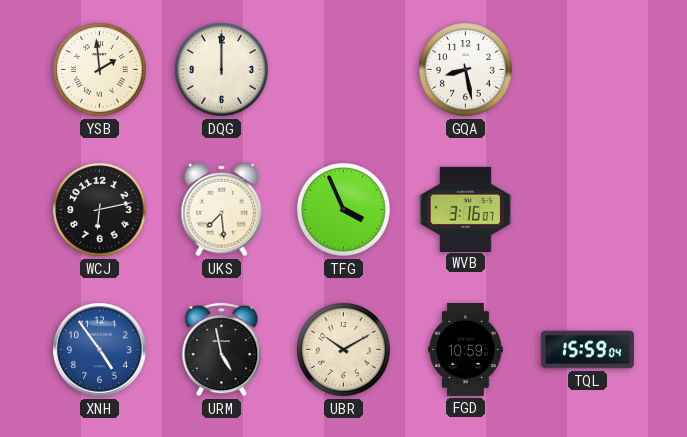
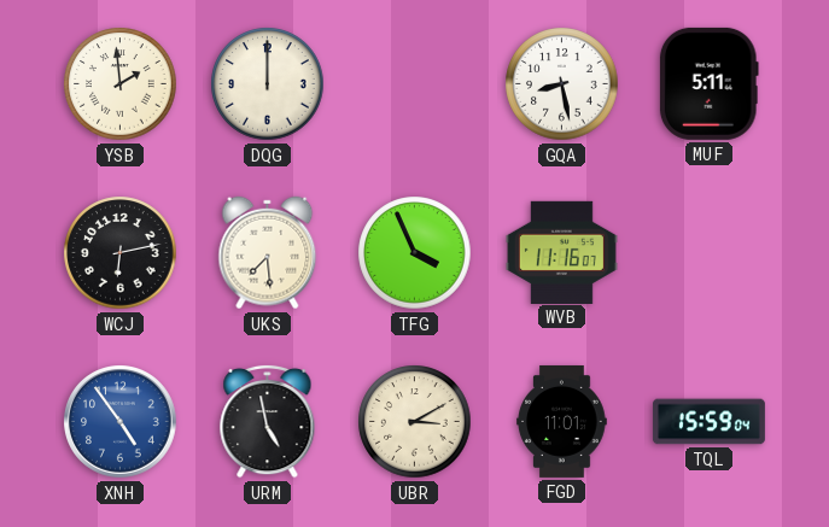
MUF: none -> 5:11 (708, 83)
WVB: 3:16 -> 11:16 (561, 252)
UBR: 10:10 -> 3:10 (415, 422)
FGD: 10:59 -> 11:01 (562, 421)
